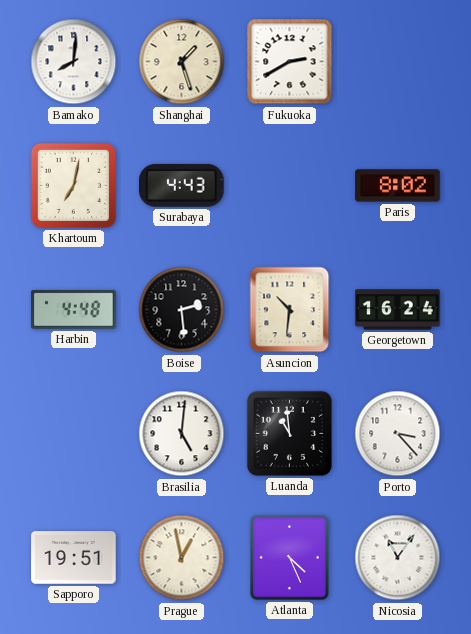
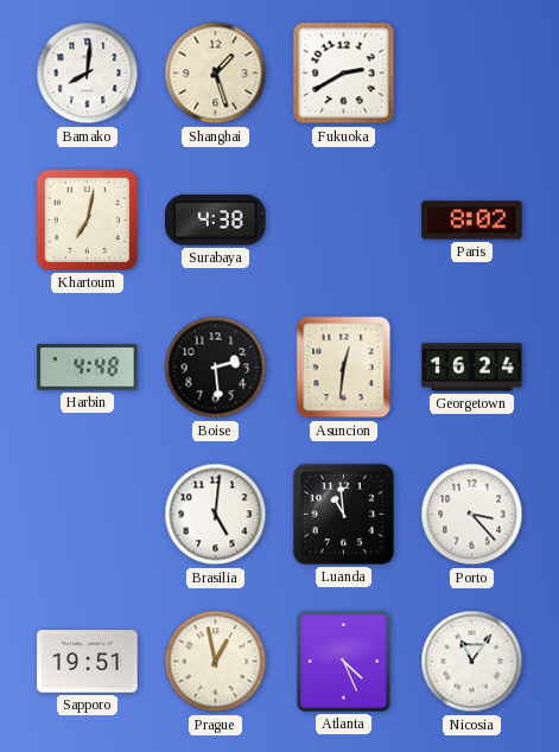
Surabaya: 4:43 -> 4:38 (216, 219)
Asuncion: 10:31 -> 12:31 (344, 368)
